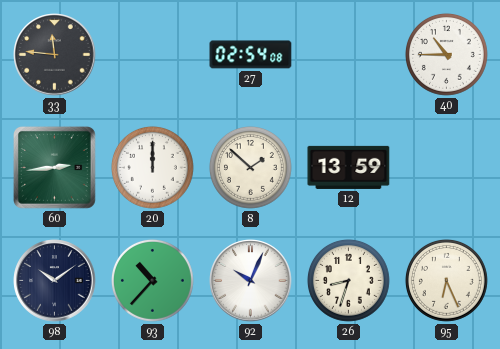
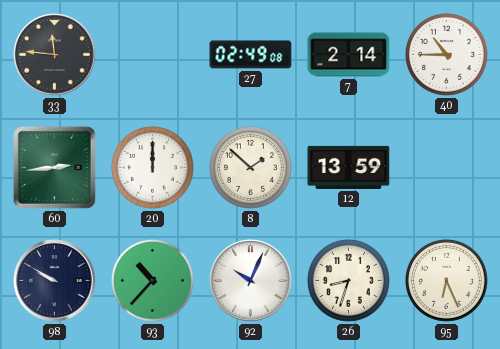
27: 02:54 -> 02:49 (251, 55)
7: none -> 2:14 (349, 55)
98: 10:09 -> 9:50 (55, 281)
